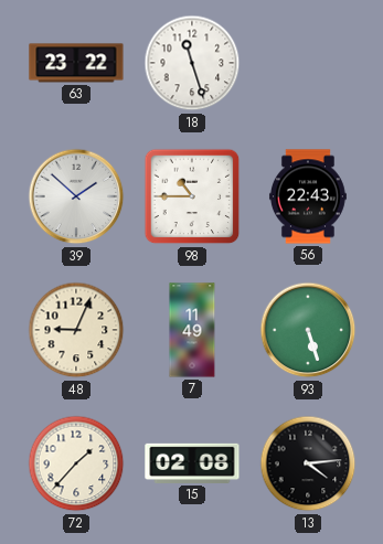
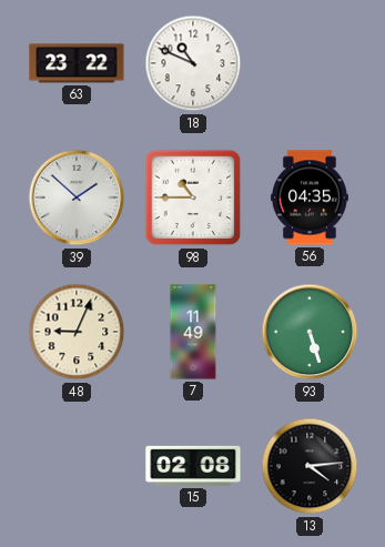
18: 11:27 -> 10:49 (193, 63)
56: 22:43 -> 04:35 (310, 197)
72: 1:37 -> none (76, 463)
